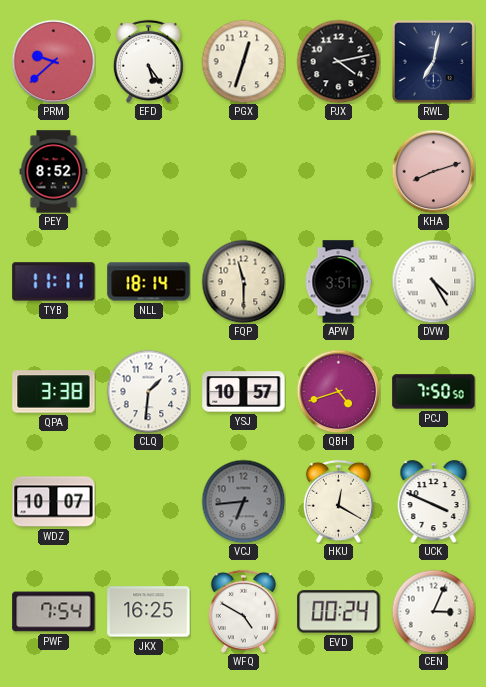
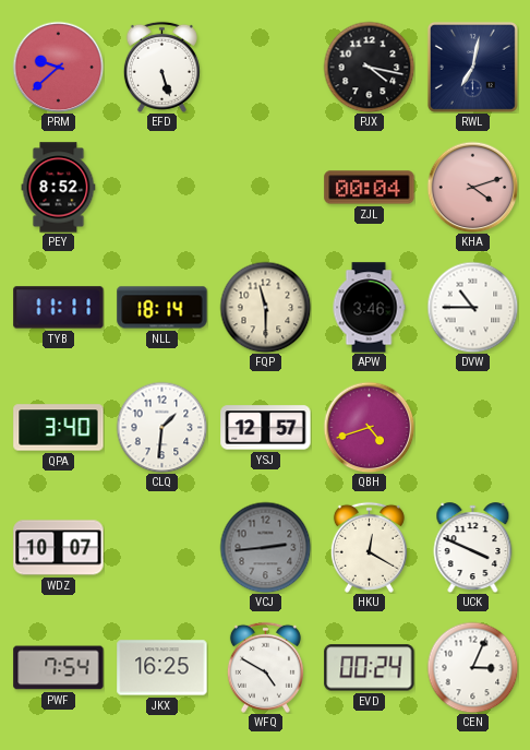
EFD: 5:24 -> 5:27 (161, 67)
PGX: 12:33 -> none (243, 61)
PJX: 4:13 -> 4:17 (369, 67)
ZJL: none -> 00:04 (370, 188)
KHA: 8:12 -> 4:12 (472, 187)
APW: 3:51 -> 3:46 (369, 308)
DVW: 4:25 -> 10:45 (472, 307)
QPA: 3:38 -> 3:40 (59, 428)
YSJ: 10:57 -> 12:57 (266, 428)
PCJ: 7:50 -> none (434, 392)
VCJ: 6:44 -> 2:44 (265, 547)
